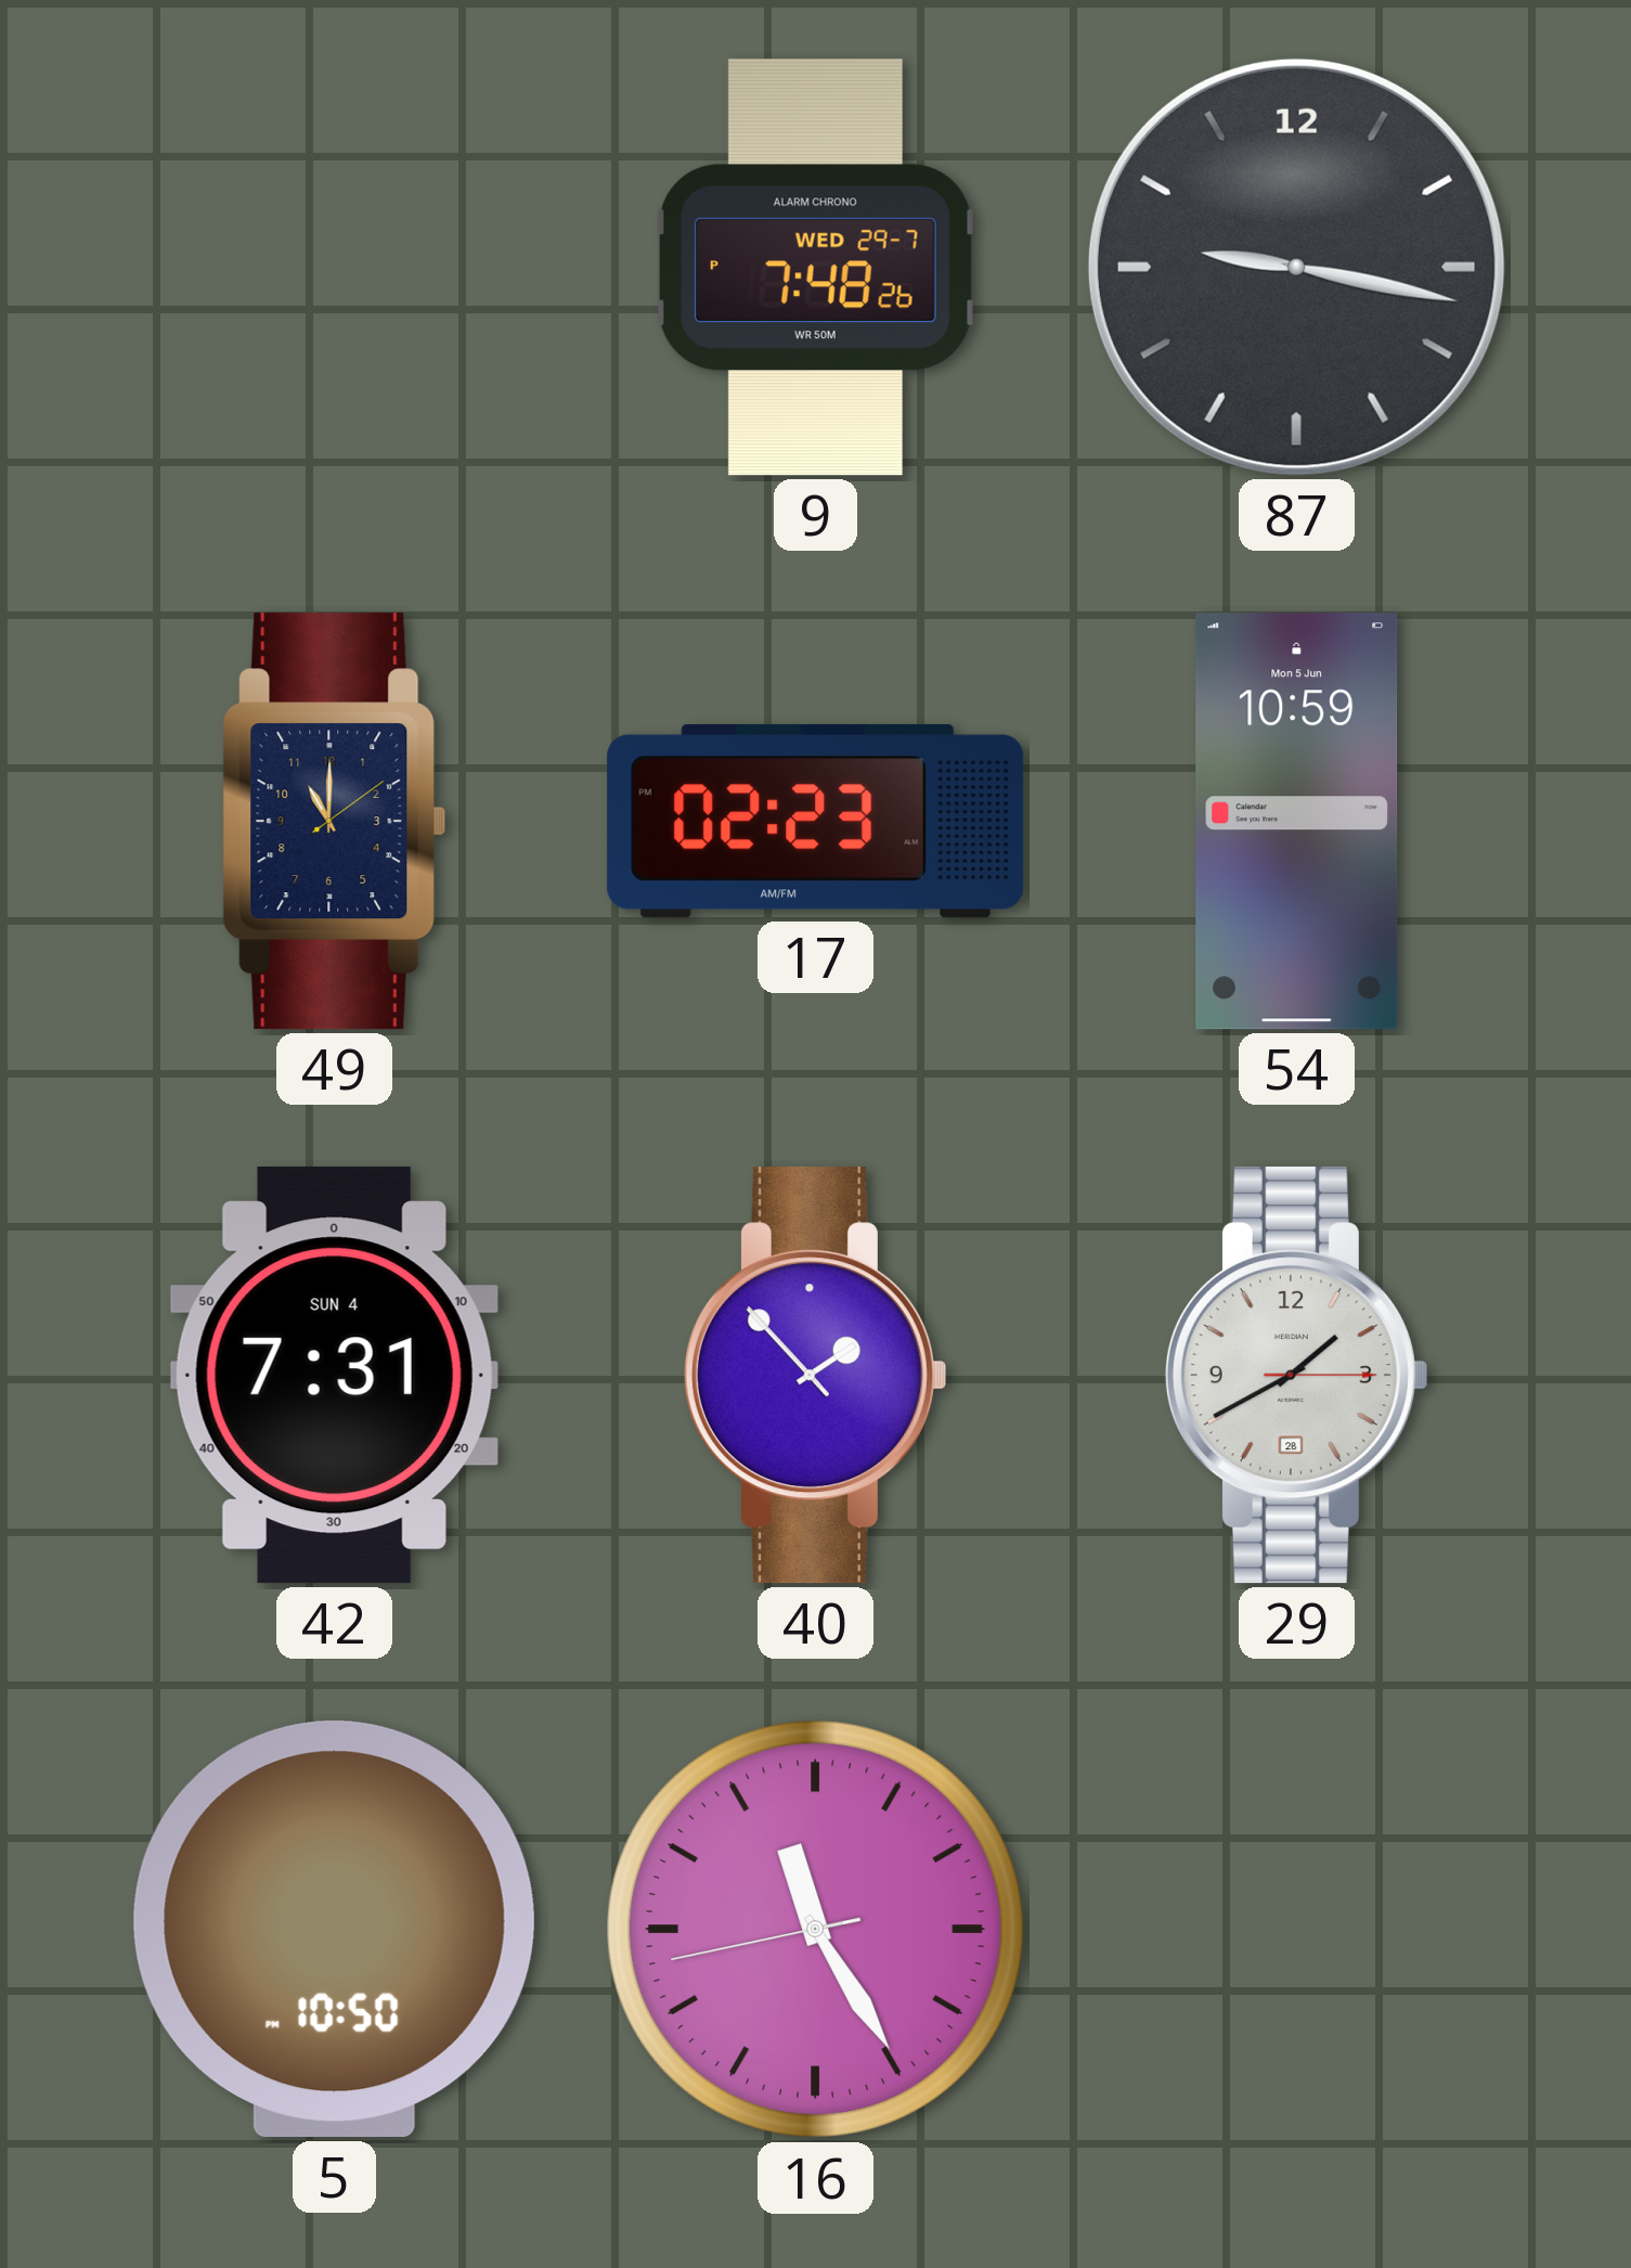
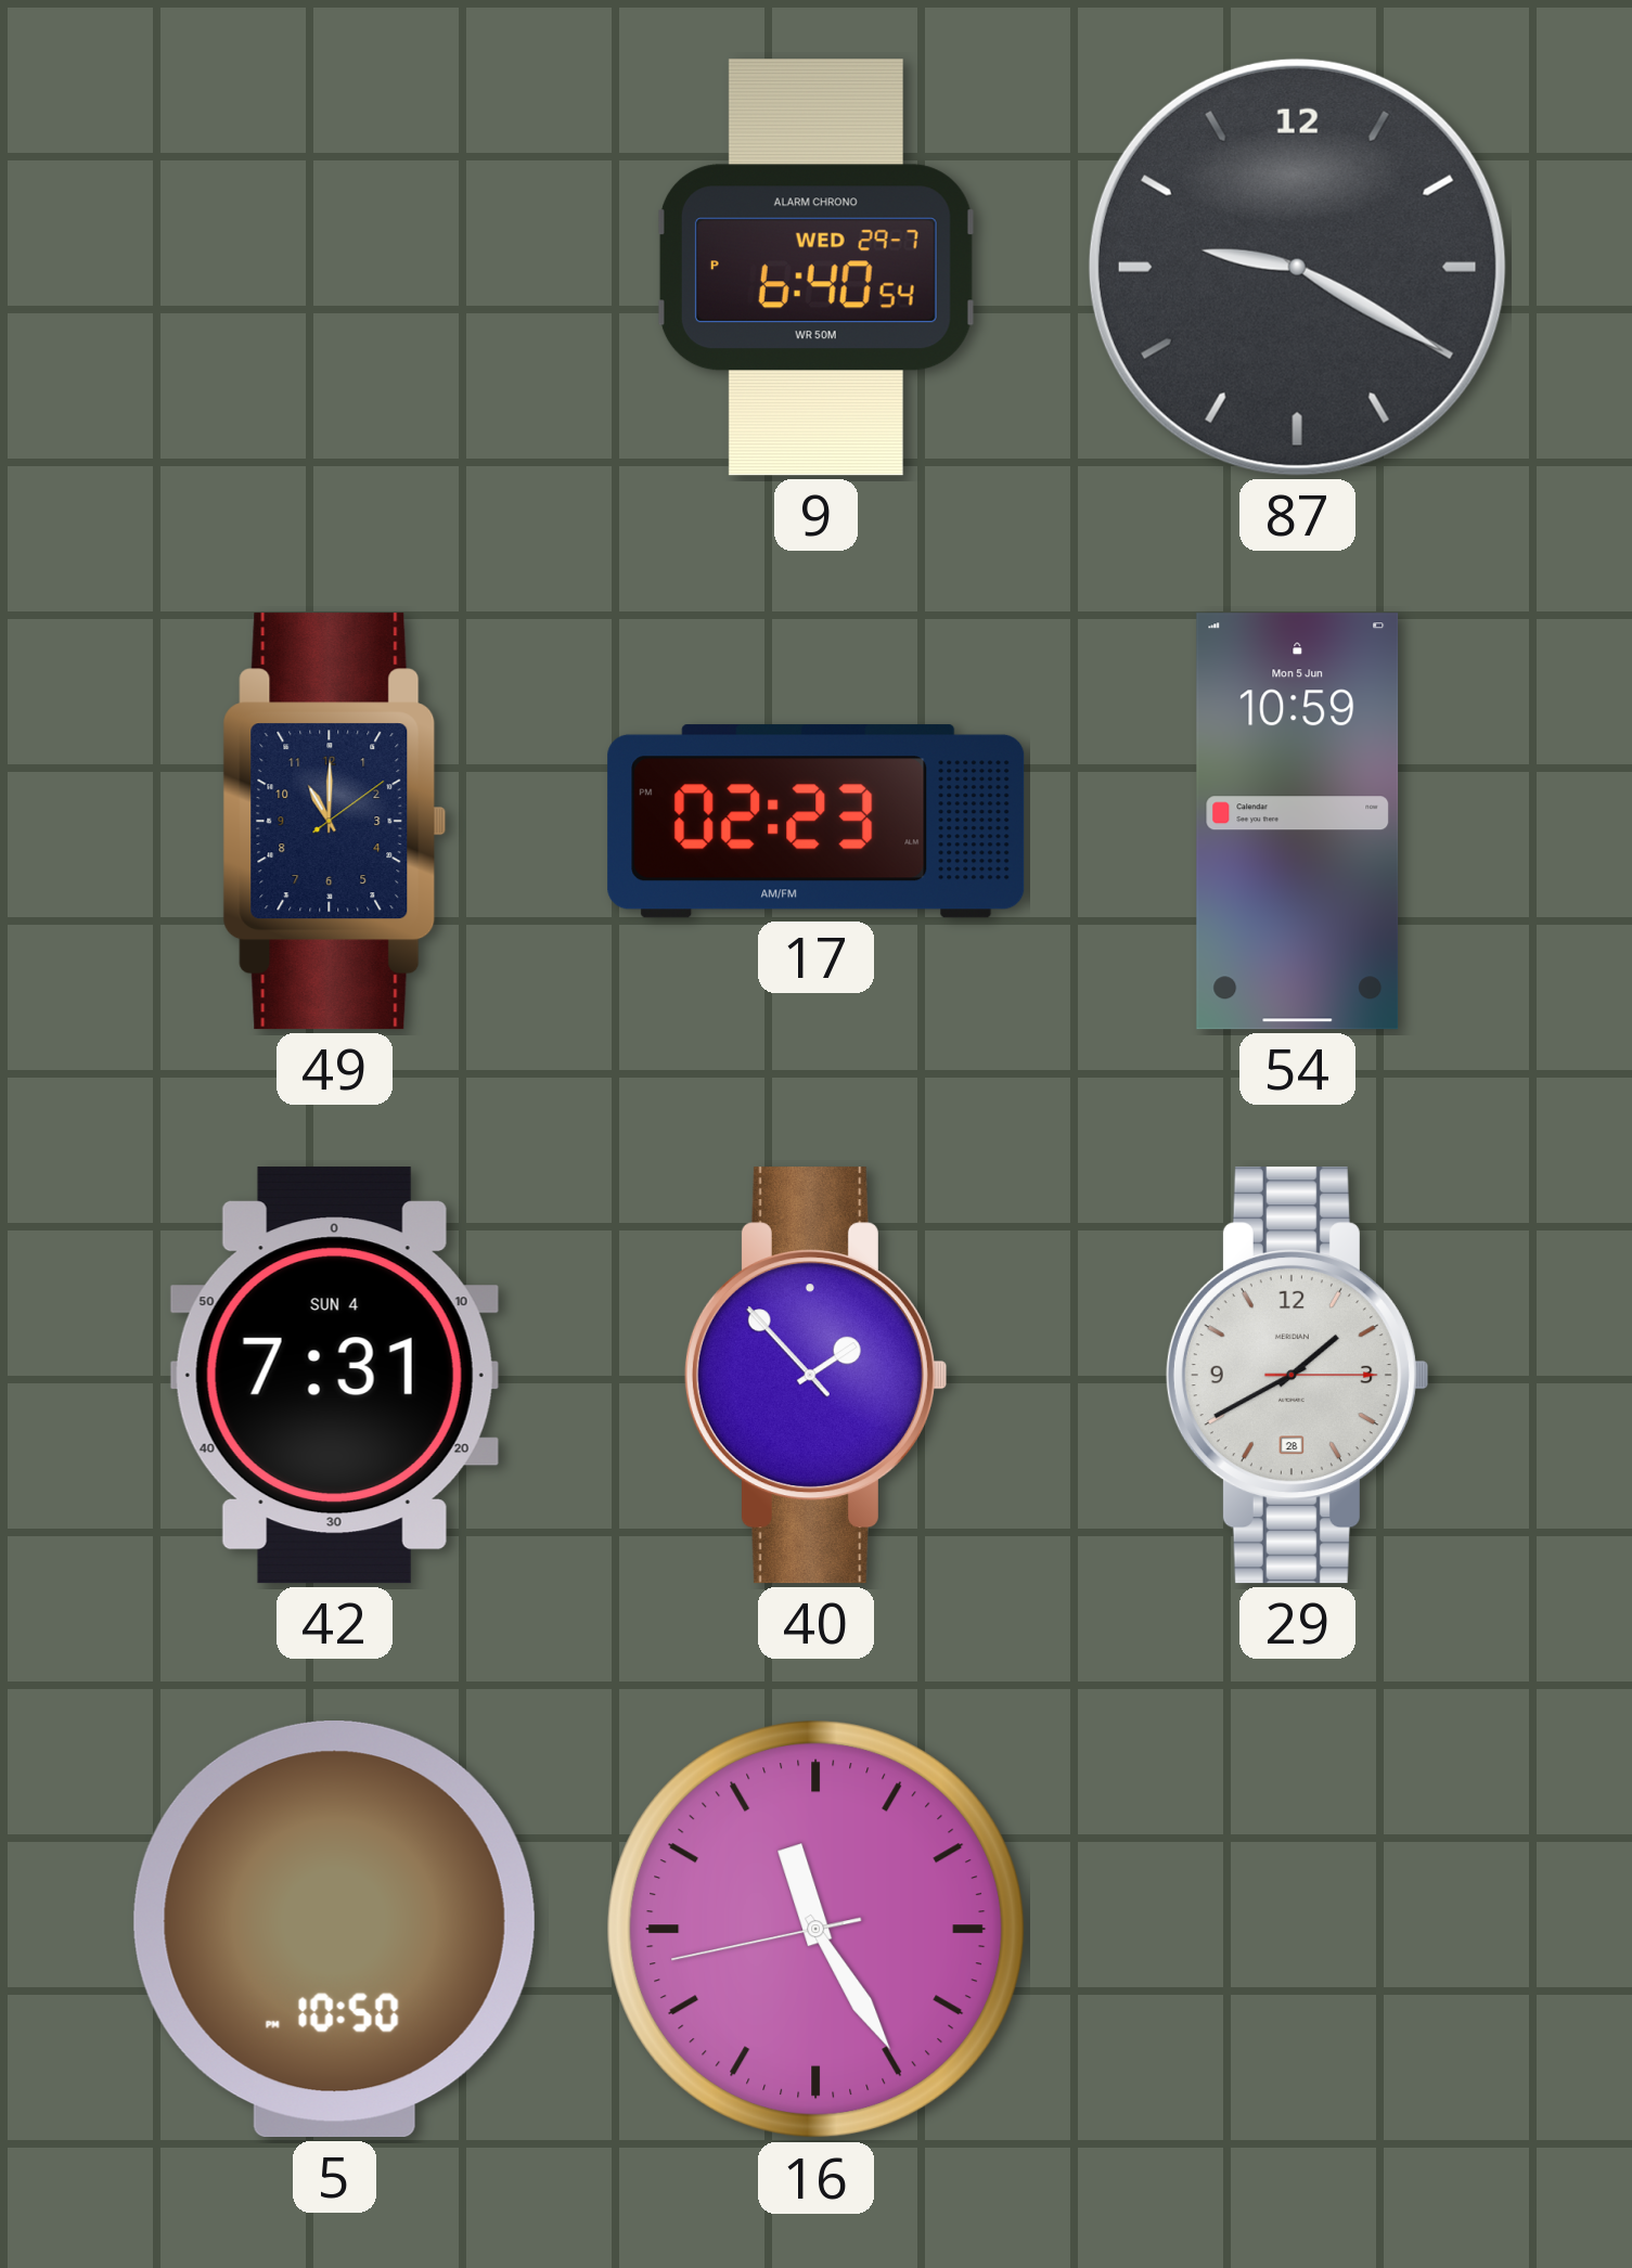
9: 7:48 -> 6:40 (815, 268)
87: 9:17 -> 9:20 (1297, 267)
